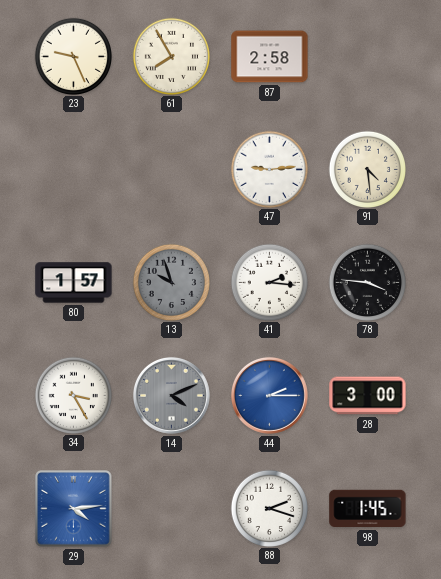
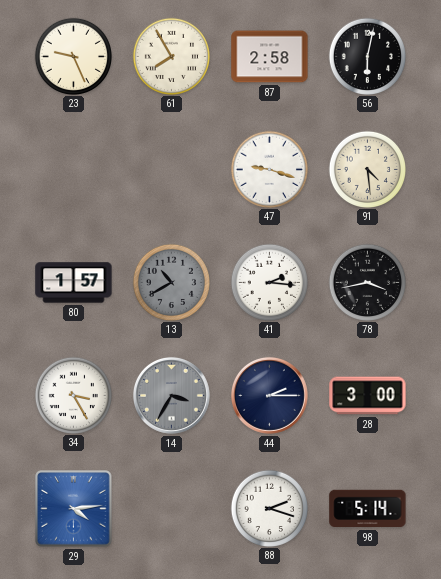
56: none -> 6:02 (367, 56)
47: 9:14 -> 9:18 (269, 169)
13: 9:57 -> 10:40 (171, 282)
78: 3:46 -> 3:43 (367, 282)
14: 4:11 -> 3:35 (171, 395)
44 dial: blue -> navy (269, 395)
98: 1:45 -> 5:14 (368, 509)
